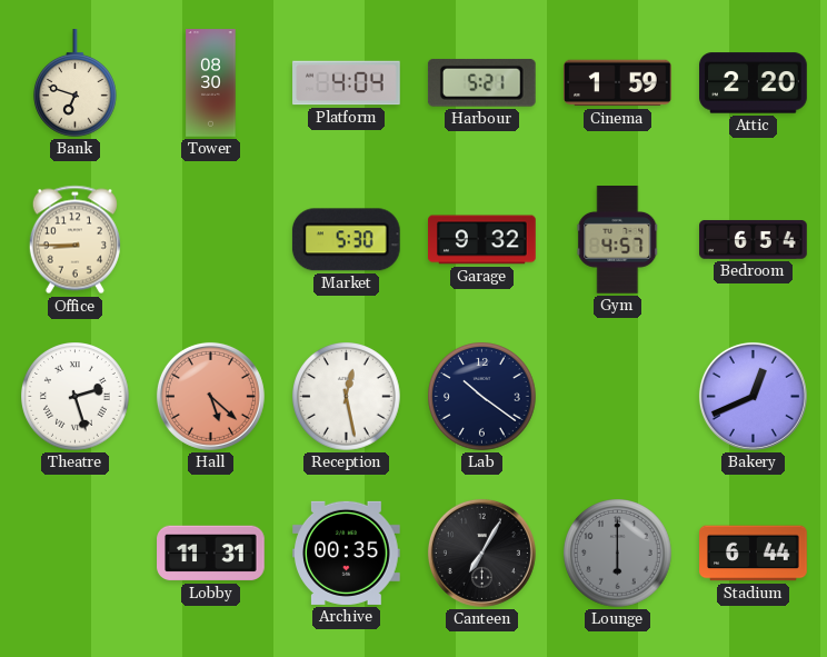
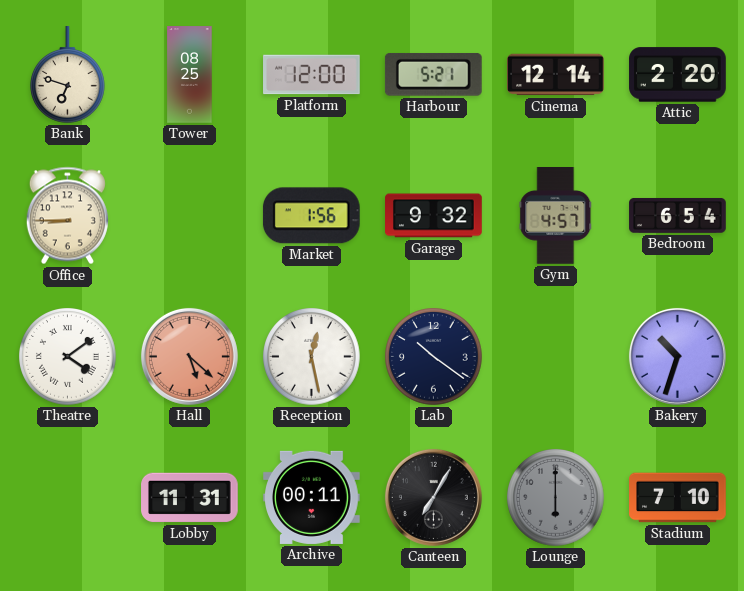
Tower: 08:30 -> 08:25 (190, 75)
Platform: 4:04 -> 12:00 (312, 75)
Cinema: 1:59 -> 12:14 (556, 75)
Market: 5:30 -> 1:56 (311, 216)
Theatre: 2:27 -> 4:09 (68, 357)
Bakery: 12:41 -> 10:33 (677, 356)
Archive: 00:35 -> 00:11 (312, 497)
Stadium: 6:44 -> 7:10 (678, 498)
